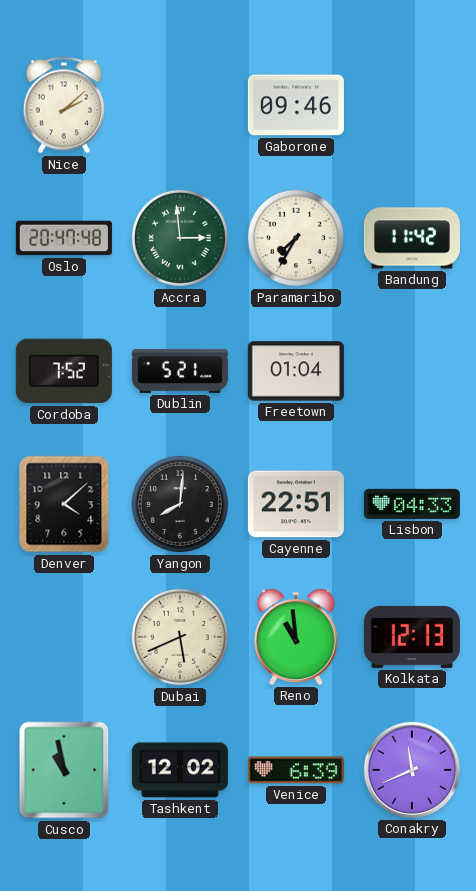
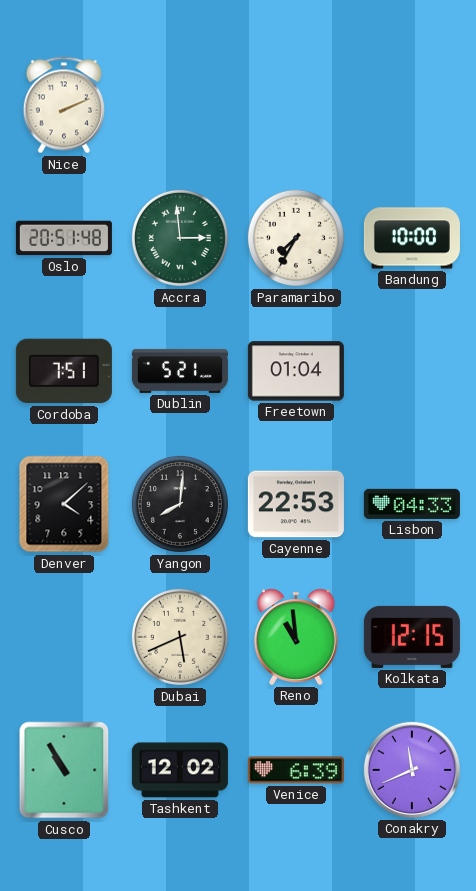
Nice: 2:08 -> 2:11 (63, 105)
Gaborone: 09:46 -> none (296, 105)
Oslo: 20:47 -> 20:51 (64, 238)
Bandung: 11:42 -> 10:00 (412, 238)
Cordoba: 7:52 -> 7:51 (64, 371)
Cayenne: 22:51 -> 22:53 (296, 504)
Kolkata: 12:13 -> 12:15 (412, 637)
Cusco: 10:58 -> 10:55 (64, 770)
